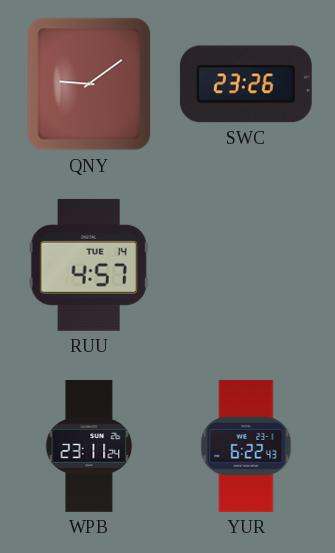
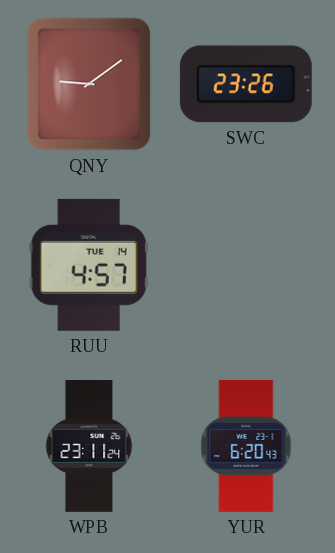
YUR: 6:22 -> 6:20 (246, 446)
